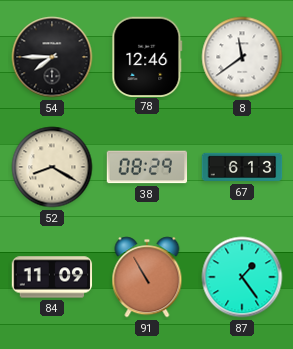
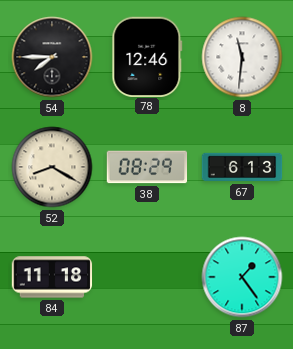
8: 11:39 -> 11:31 (242, 57)
84: 11:09 -> 11:18 (52, 277)
91: 10:55 -> none (147, 277)
